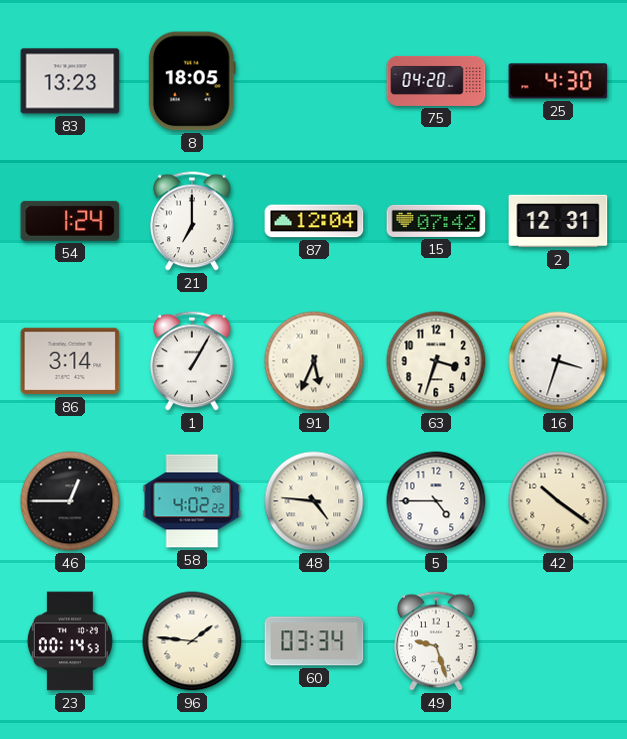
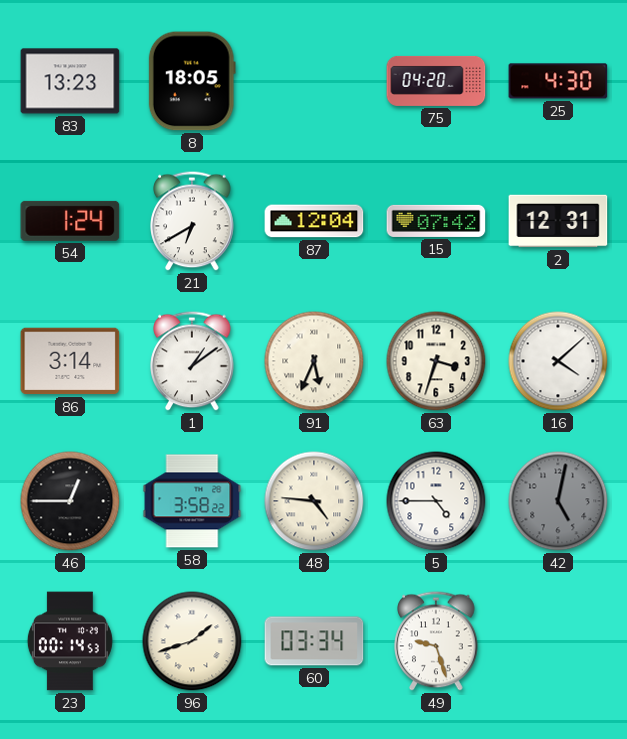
21: 7:00 -> 6:40 (192, 221)
1: 1:05 -> 1:09 (192, 361)
16: 3:33 -> 4:08 (558, 361)
58: 4:02 -> 3:58 (192, 501)
42: 10:21 -> 5:02 (558, 501)
42 dial: cream -> grey (558, 501)
96: 1:46 -> 1:42 (192, 641)
